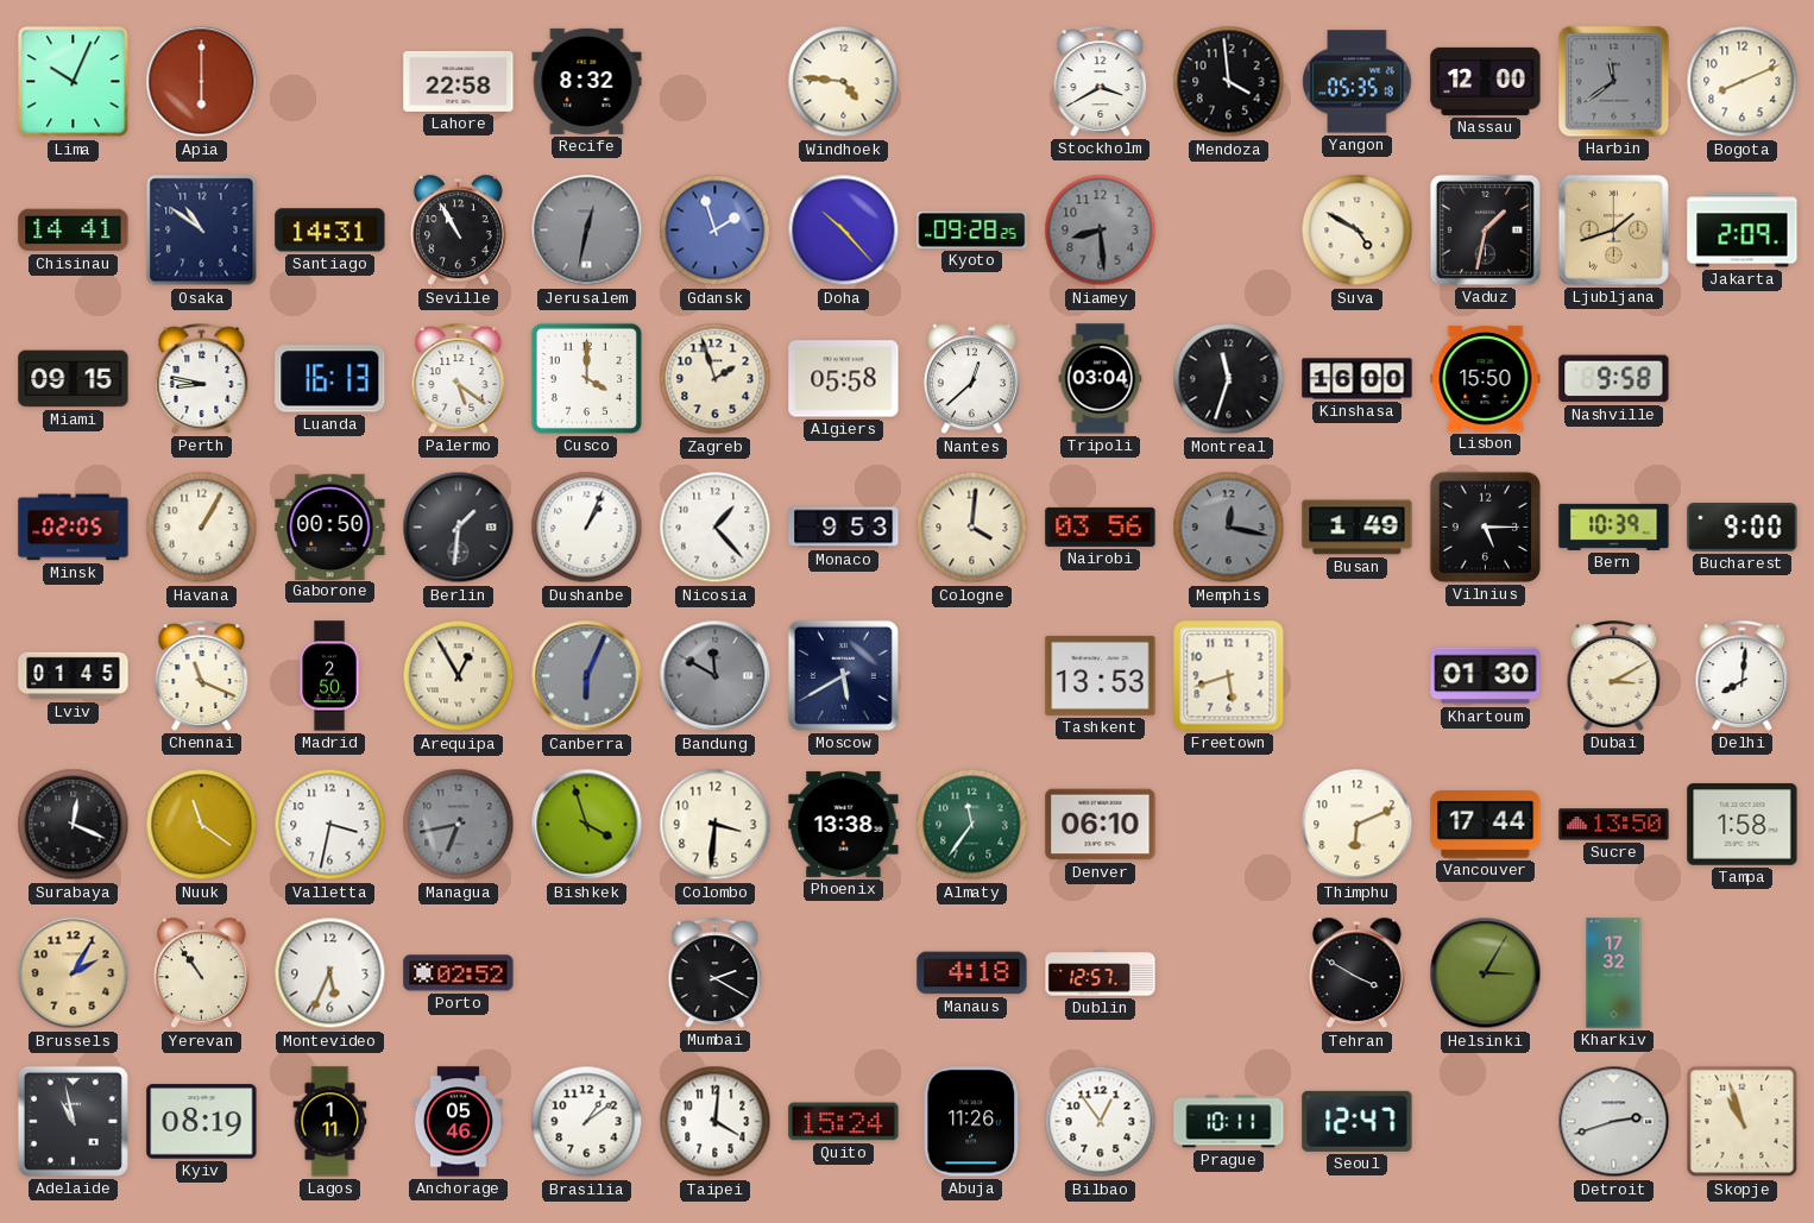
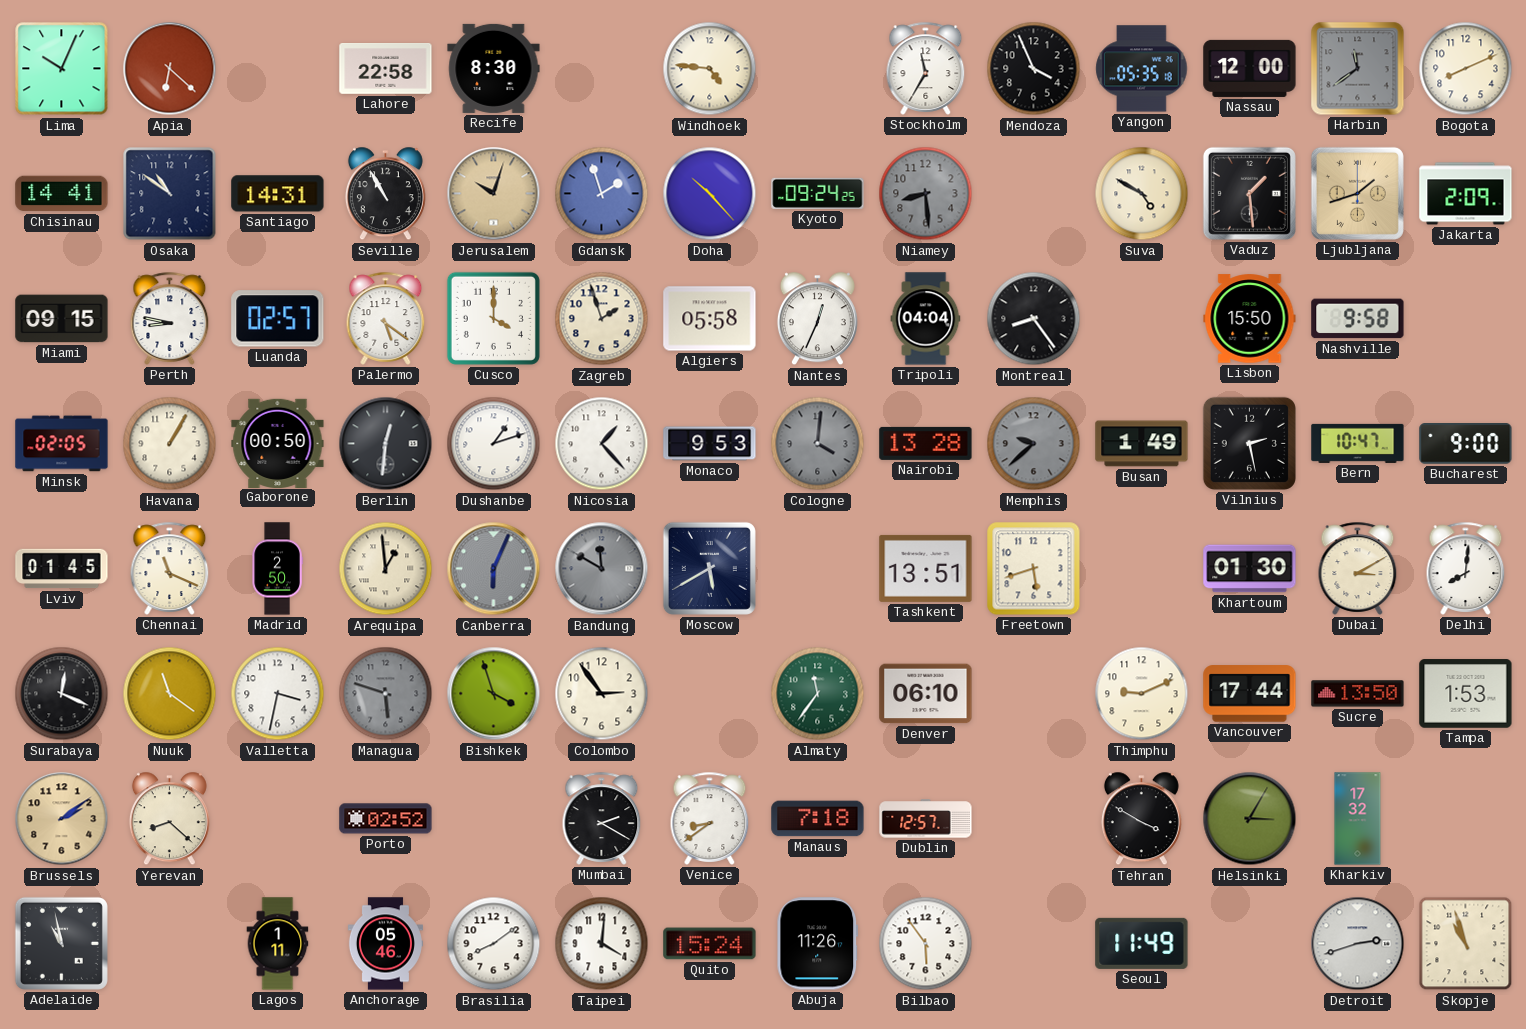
Apia: 6:00 -> 6:22 (170, 69)
Recife: 8:32 -> 8:30 (494, 68)
Stockholm: 3:40 -> 11:35 (926, 68)
Mendoza: 3:59 -> 3:56 (1034, 69)
Jerusalem: 12:32 -> 10:03 (494, 194)
Jerusalem dial: grey -> champagne (494, 194)
Kyoto: 09:28 -> 09:24 (818, 193)
Vaduz: 1:32 -> 1:29 (1249, 193)
Luanda: 16:13 -> 02:57 (278, 319)
Nantes: 12:38 -> 12:34 (817, 319)
Tripoli: 03:04 -> 04:04 (926, 319)
Montreal: 11:33 -> 8:24 (1034, 319)
Kinshasa: 16:00 -> none (1358, 379)
Berlin: 1:31 -> 12:31 (386, 444)
Dushanbe: 1:04 -> 1:12 (494, 444)
Cologne dial: cream -> grey (818, 444)
Nairobi: 03:56 -> 13:28 (926, 443)
Memphis: 12:17 -> 9:38 (1034, 444)
Vilnius: 5:15 -> 2:28 (1249, 443)
Bern: 10:39 -> 10:47 (1358, 443)
Arequipa: 12:55 -> 12:59 (386, 569)
Tashkent: 13:53 -> 13:51 (926, 568)
Managua: 6:43 -> 5:48 (386, 694)
Colombo: 3:31 -> 2:54 (602, 694)
Phoenix: 13:38 -> none (844, 824)
Thimphu: 6:11 -> 9:11 (1142, 694)
Tampa: 1:58 -> 1:53 (1466, 694)
Brussels: 2:05 -> 2:09 (62, 819)
Yerevan: 10:54 -> 8:22 (169, 819)
Montevideo: 5:34 -> none (330, 973)
Venice: none -> 8:39 (710, 818)
Manaus: 4:18 -> 7:18 (818, 819)
Kyiv: 08:19 -> none (202, 1122)
Brasilia: 1:09 -> 8:09 (494, 944)
Bilbao: 12:54 -> 5:54 (926, 944)
Prague: 10:11 -> none (1229, 1122)
Seoul: 12:47 -> 11:49 (1142, 943)
